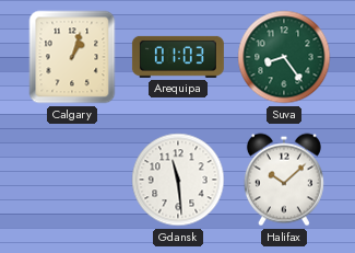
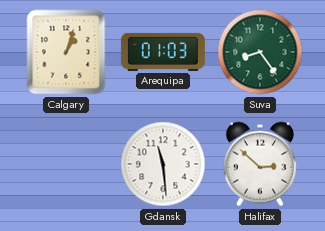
Halifax: 10:08 -> 2:52 (260, 164)
